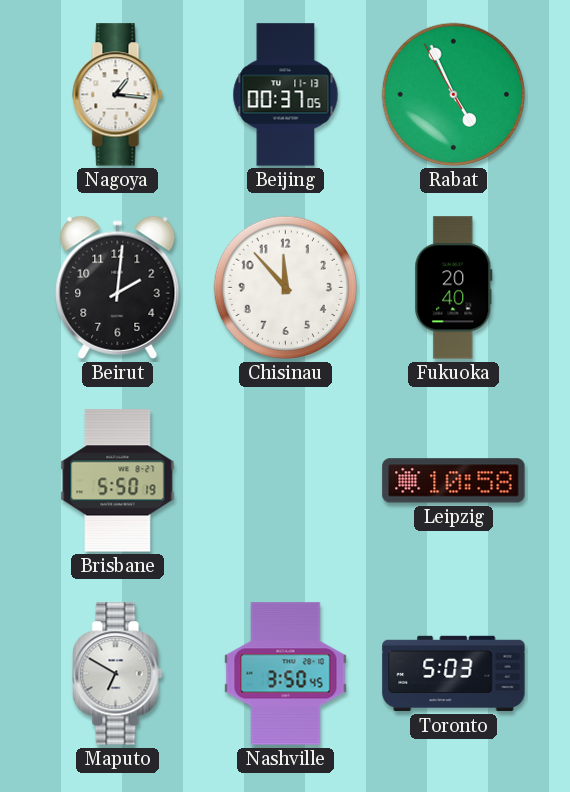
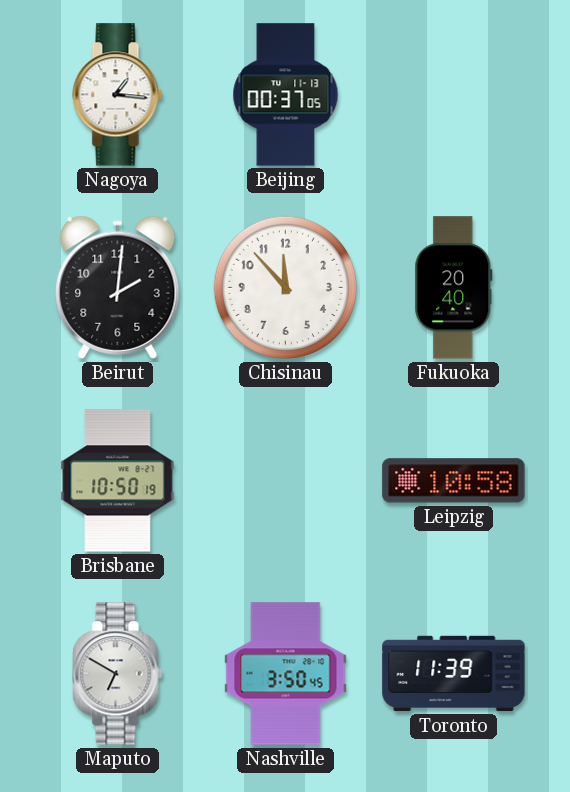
Rabat: 4:55 -> none (453, 94)
Brisbane: 5:50 -> 10:50 (118, 481)
Toronto: 5:03 -> 11:39 (454, 674)
